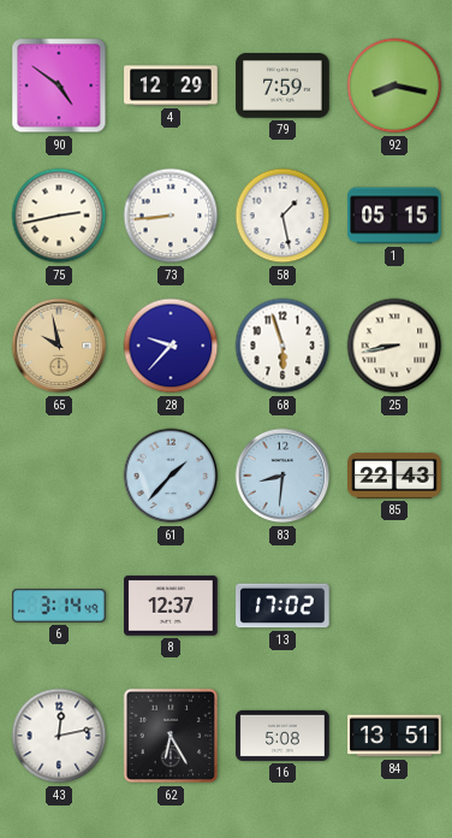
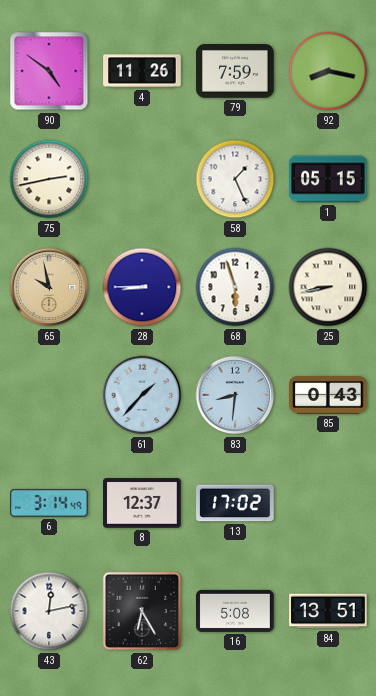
4: 12:29 -> 11:26 (142, 71)
73: 8:44 -> none (171, 216)
58: 1:28 -> 1:26 (235, 179)
28: 9:37 -> 8:45 (142, 287)
85: 22:43 -> 0:43 (328, 396)
